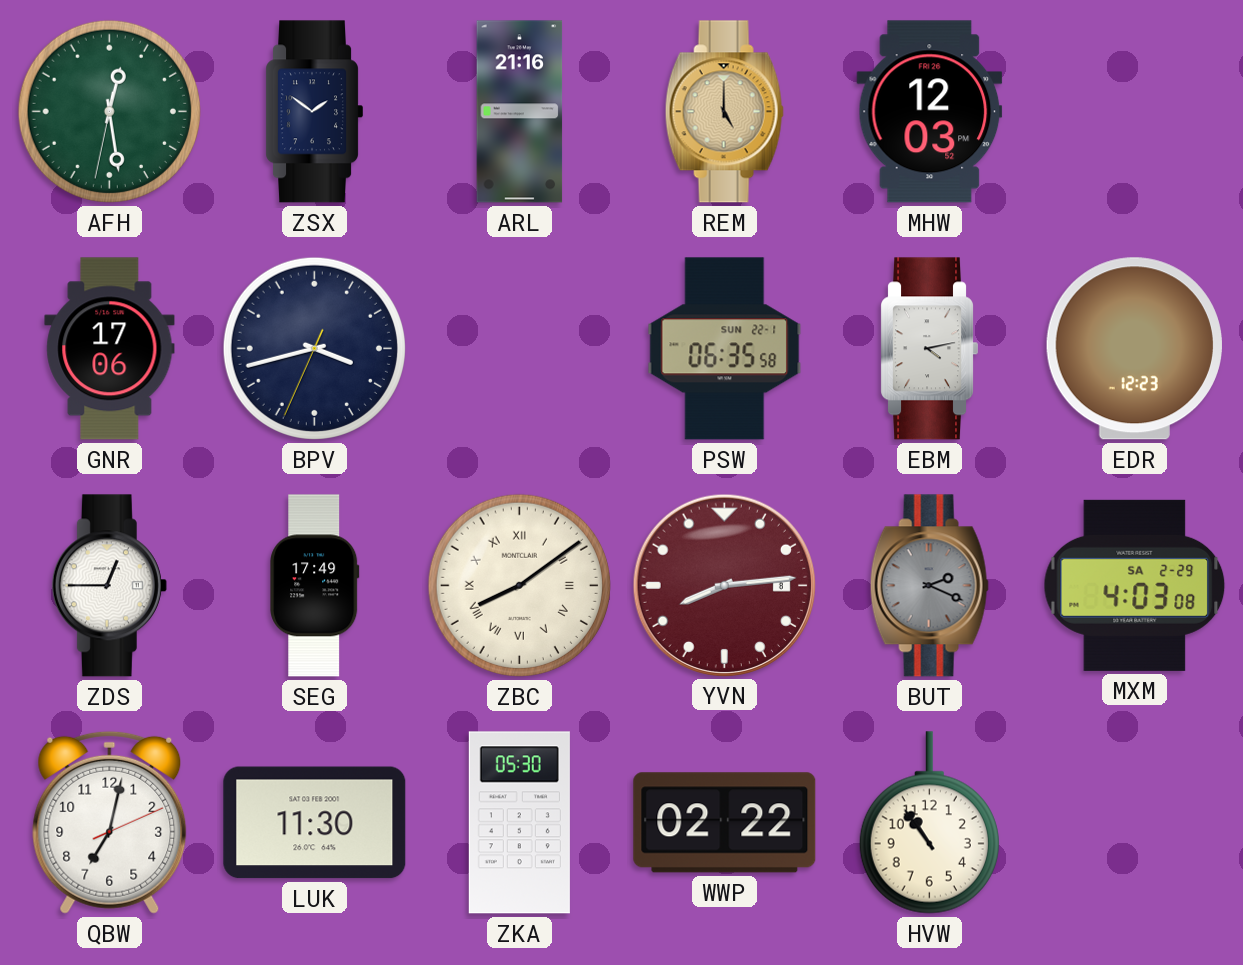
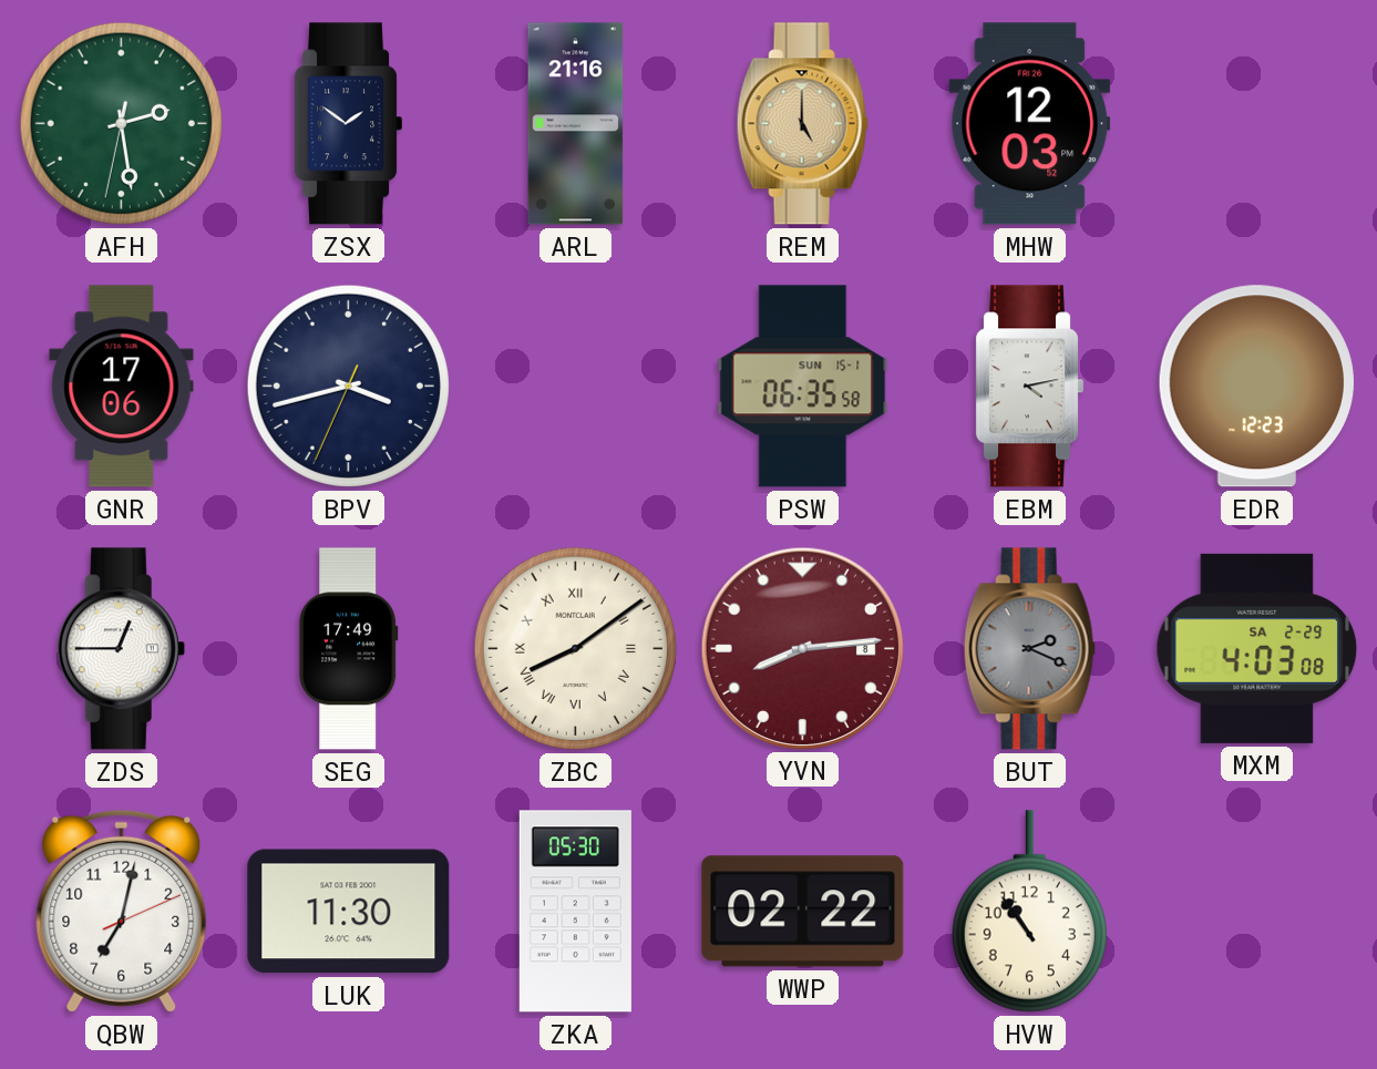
AFH: 12:28 -> 2:28 (121, 123)
PSW date: SUN 22-1 -> SUN 15-1 (803, 387)
